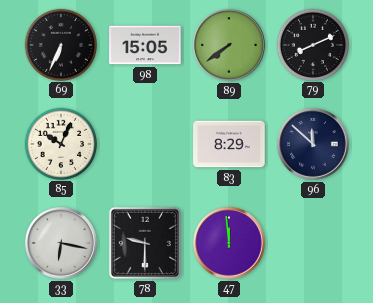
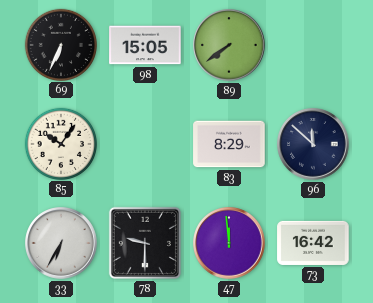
79: 8:11 -> none (312, 44)
85: 10:04 -> 10:06 (60, 143)
33: 6:17 -> 6:35 (61, 243)
73: none -> 16:42 (313, 243)
